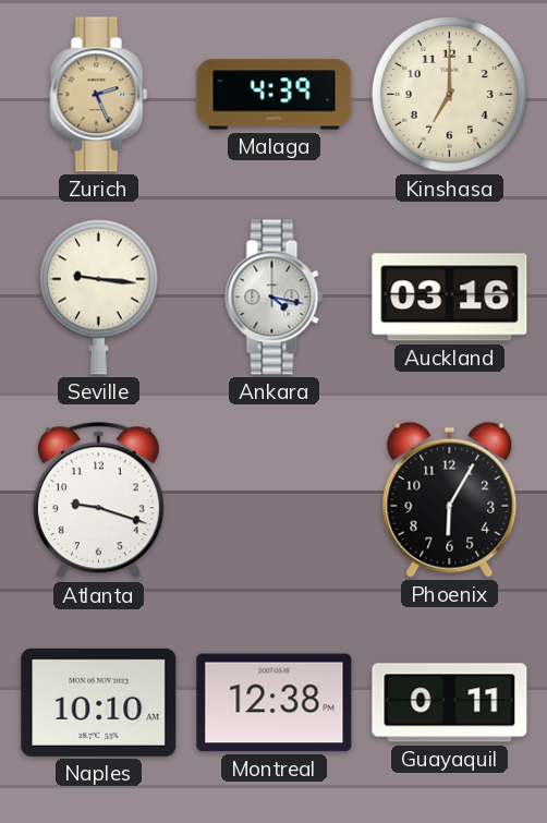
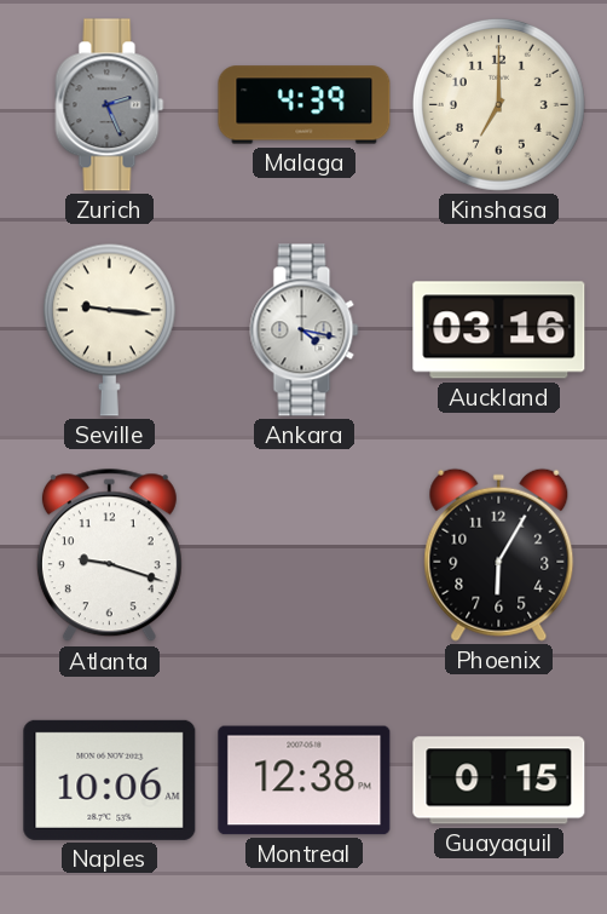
Zurich dial: champagne -> grey (110, 105)
Naples: 10:10 -> 10:06 (110, 780)
Guayaquil: 0:11 -> 0:15 (499, 781)
